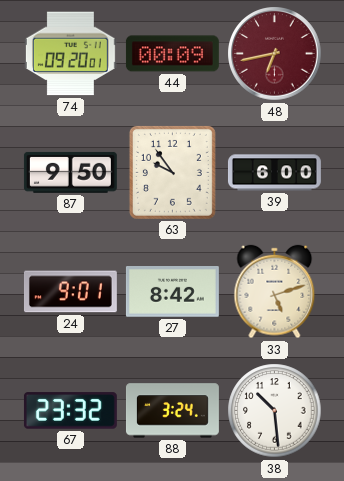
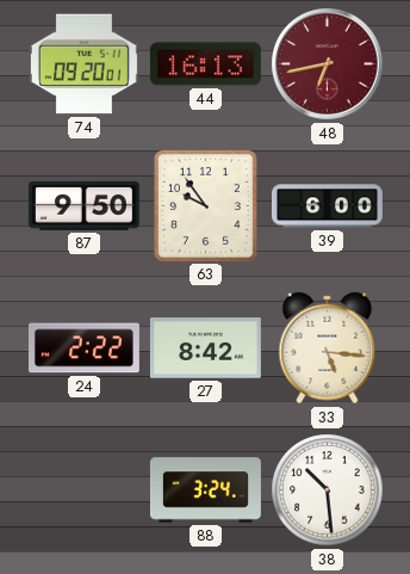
44: 00:09 -> 16:13 (205, 64)
24: 9:01 -> 2:22 (83, 348)
33: 5:12 -> 5:16 (328, 348)
67: 23:32 -> none (70, 411)
